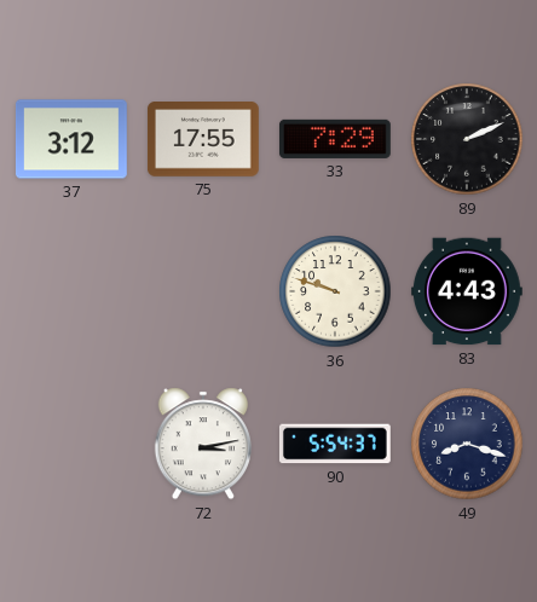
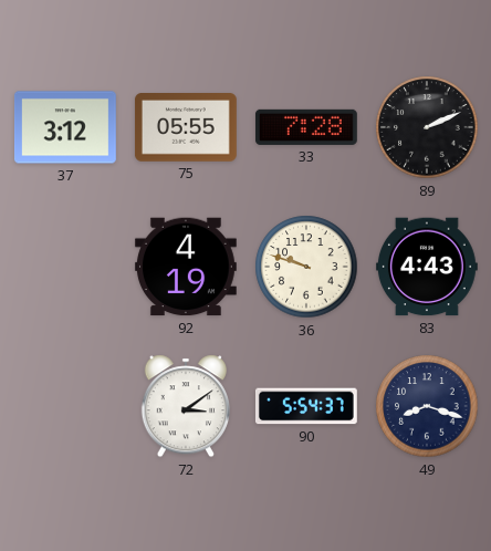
75: 17:55 -> 05:55 (186, 128)
33: 7:29 -> 7:28 (306, 127)
92: none -> 4:19 (186, 267)
72: 3:13 -> 3:09 (186, 406)
